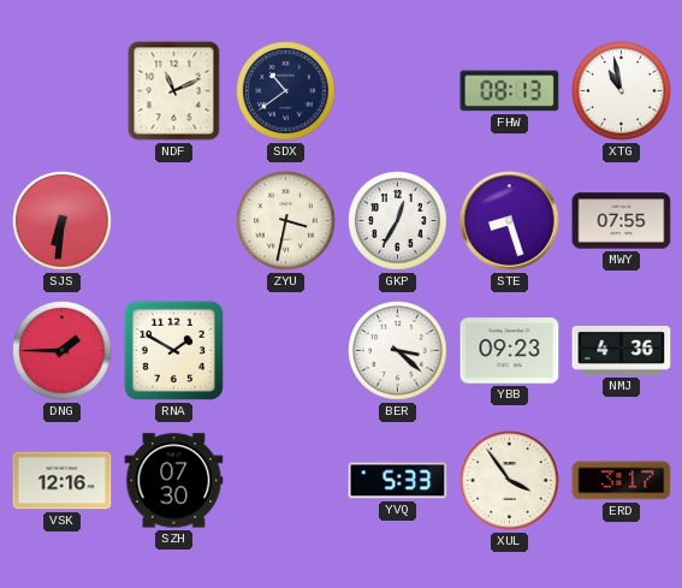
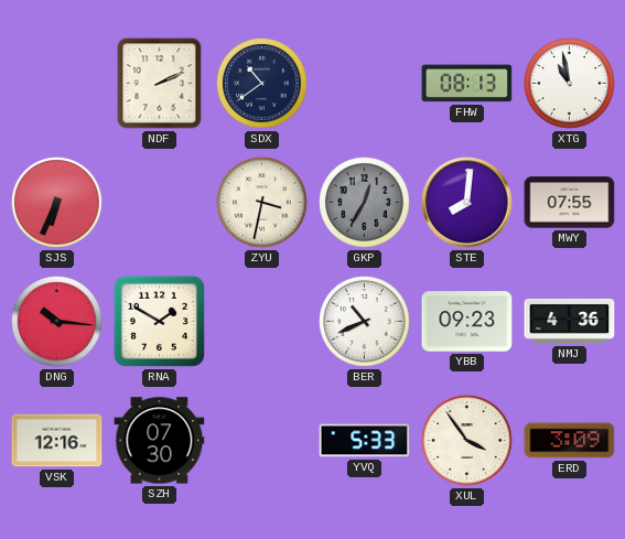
NDF: 11:11 -> 2:11 (160, 84)
SJS: 6:31 -> 6:34 (57, 203)
GKP dial: white -> grey (365, 203)
STE: 8:27 -> 8:01 (467, 203)
DNG: 1:45 -> 10:16 (57, 322)
BER: 3:22 -> 10:41 (365, 322)
ERD: 3:17 -> 3:09 (570, 441)
